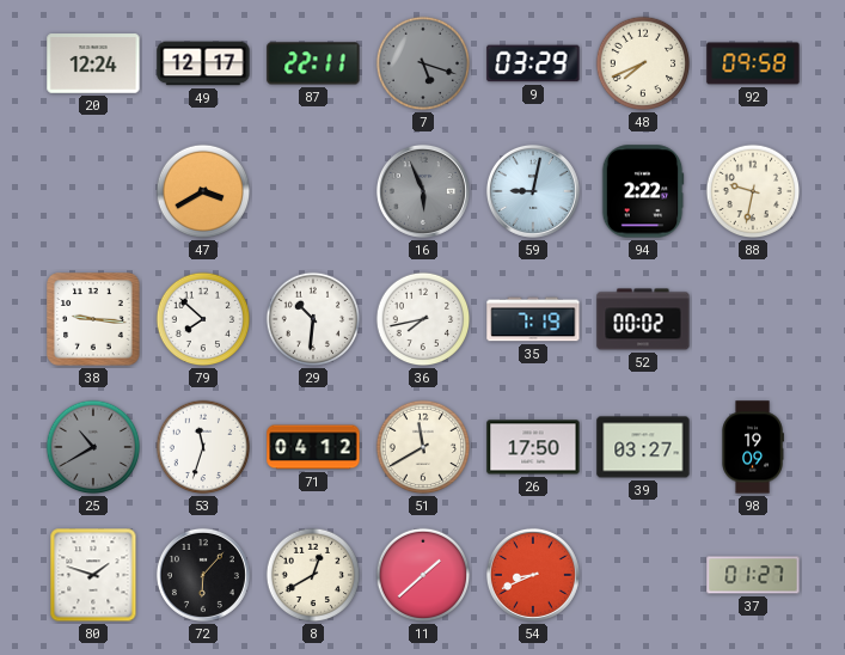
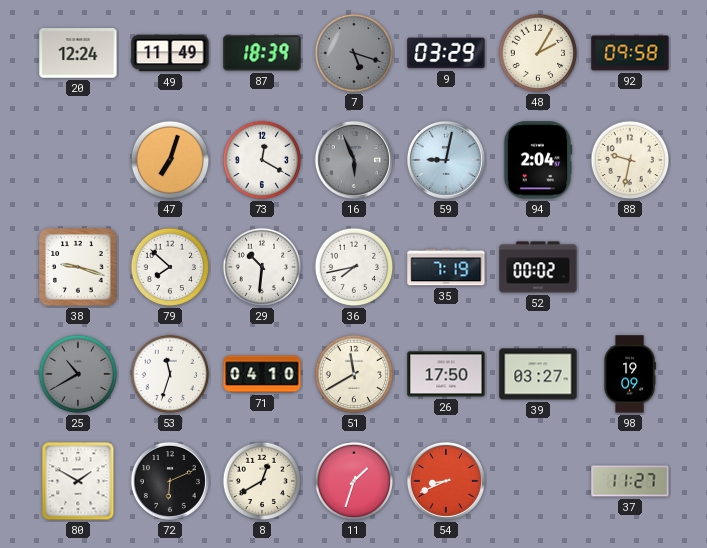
49: 12:17 -> 11:49 (170, 53)
87: 22:11 -> 18:39 (262, 53)
48: 7:41 -> 2:05 (538, 53)
47: 3:40 -> 7:03 (170, 160)
73: none -> 12:20 (262, 160)
94: 2:22 -> 2:04 (538, 160)
38: 9:16 -> 9:18 (78, 267)
71: 04:12 -> 04:10 (262, 374)
80: 1:48 -> 1:50 (78, 481)
72: 6:07 -> 6:11 (170, 481)
11: 1:38 -> 1:33 (354, 481)
37: 01:27 -> 11:27 (630, 481)
